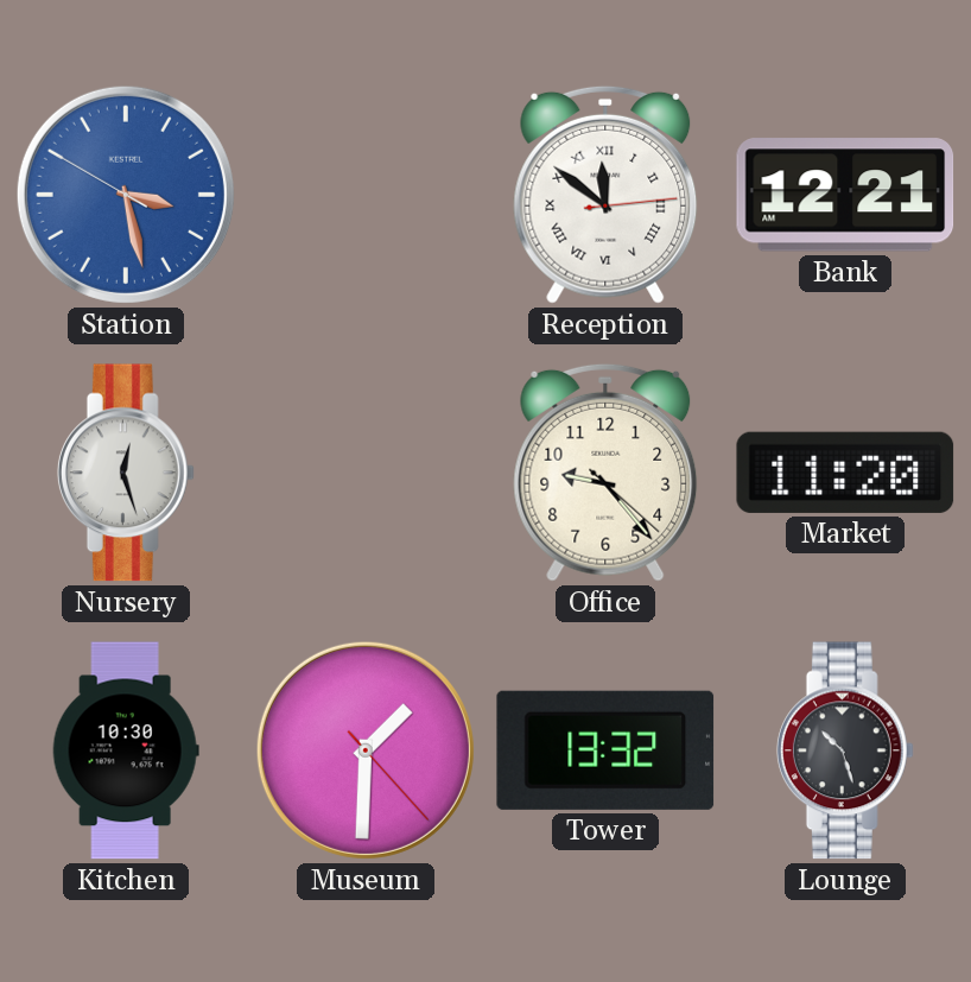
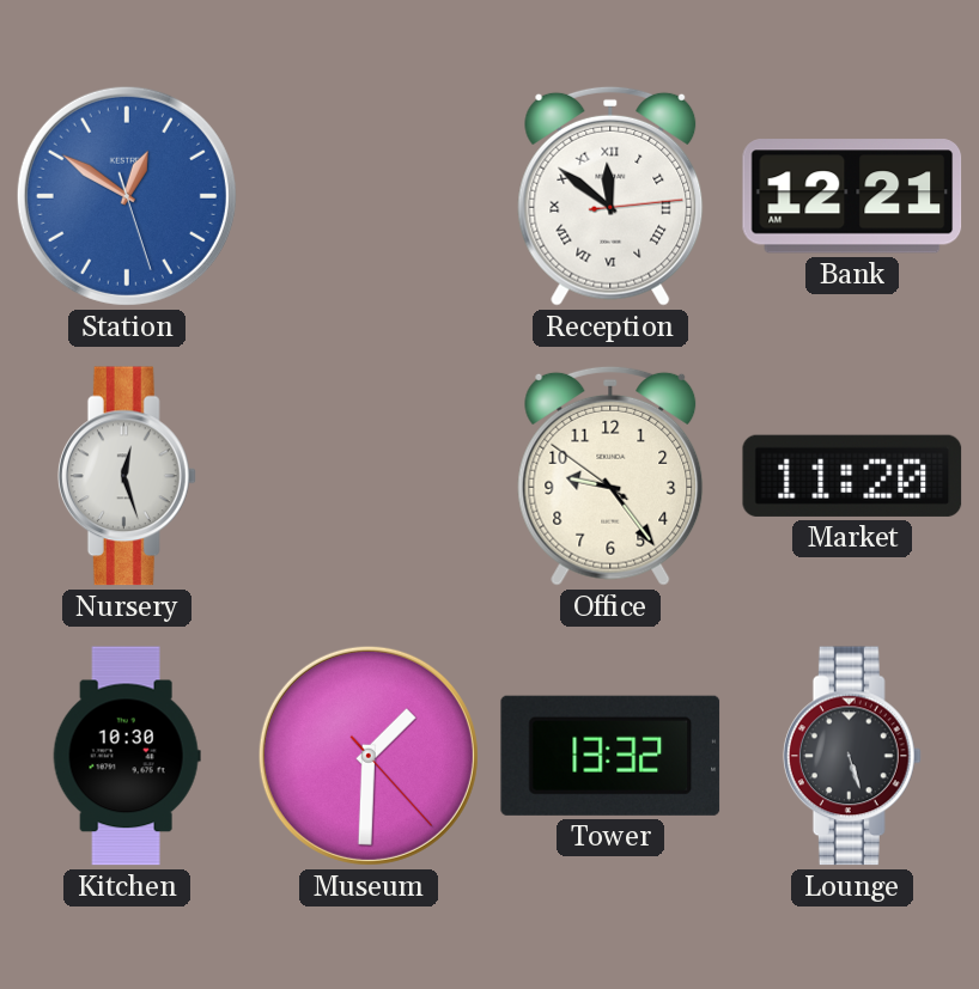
Station: 3:27 -> 12:50 (127, 196)
Office: 9:23:22 -> 9:23:51 (610, 476)
Lounge: 10:27 -> 5:27 (852, 756)
